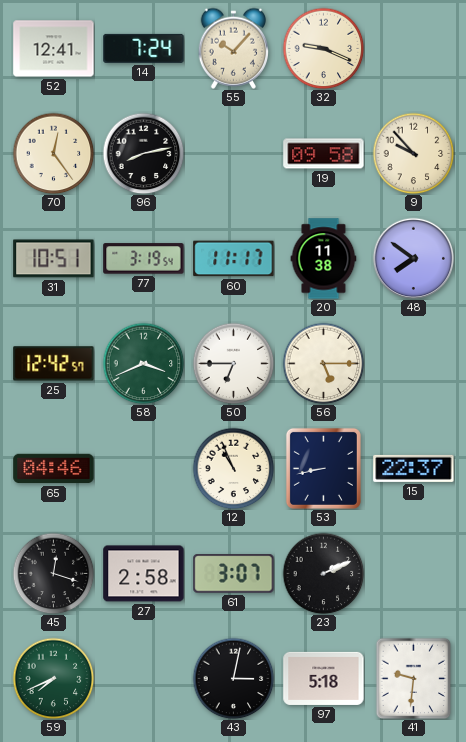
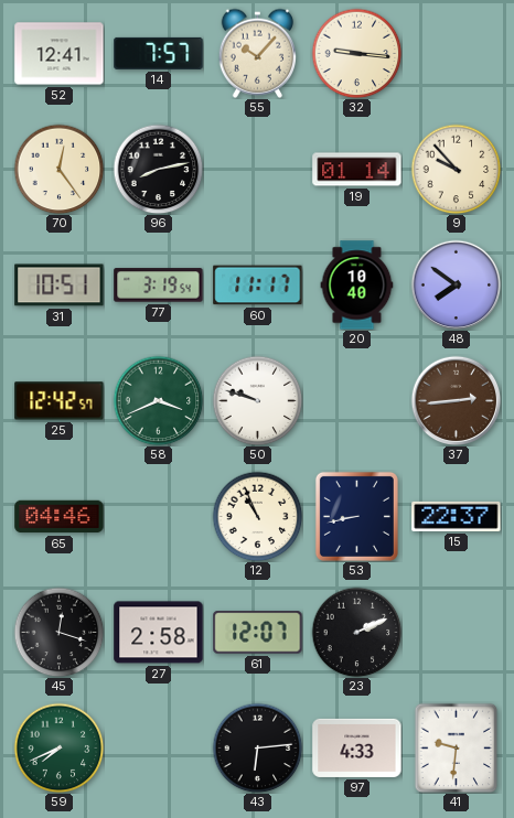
14: 7:24 -> 7:57 (159, 53)
32: 9:19 -> 9:16 (356, 53)
19: 09:58 -> 01:14 (357, 170)
20: 11:38 -> 10:40 (357, 286)
50: 6:45 -> 9:48 (257, 400)
56: 5:15 -> none (323, 363)
37: none -> 2:44 (456, 400)
61: 3:07 -> 12:07 (258, 633)
43: 3:02 -> 6:14 (257, 747)
97: 5:18 -> 4:33 (357, 747)
